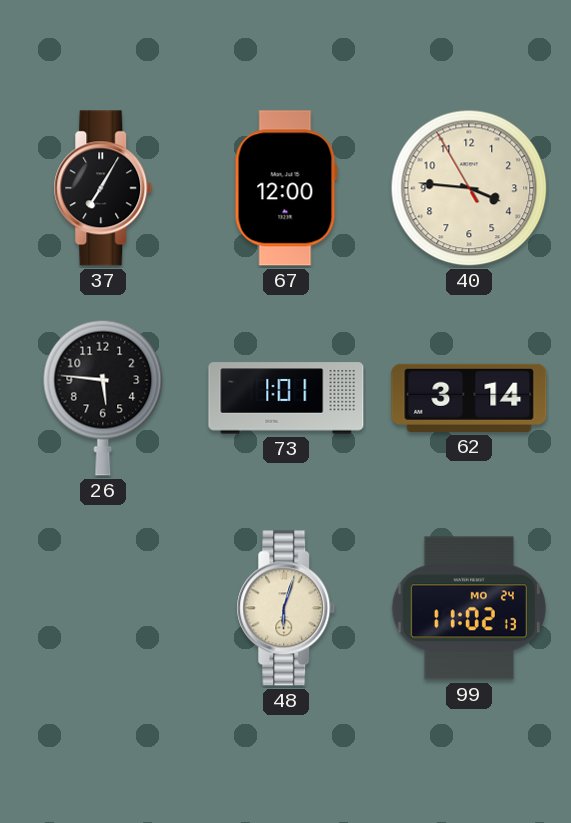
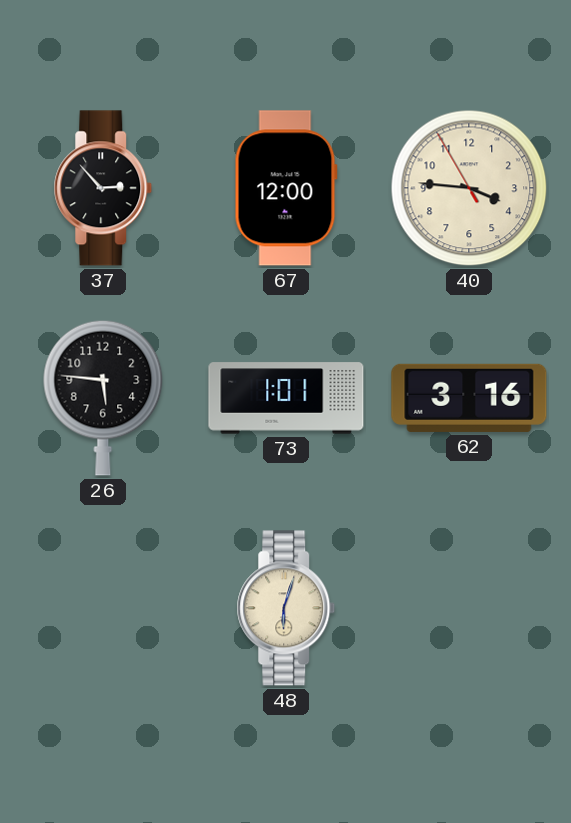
37: 7:05 -> 2:53 (103, 188)
62: 3:14 -> 3:16 (469, 398)
99: 11:02 -> none (469, 608)
